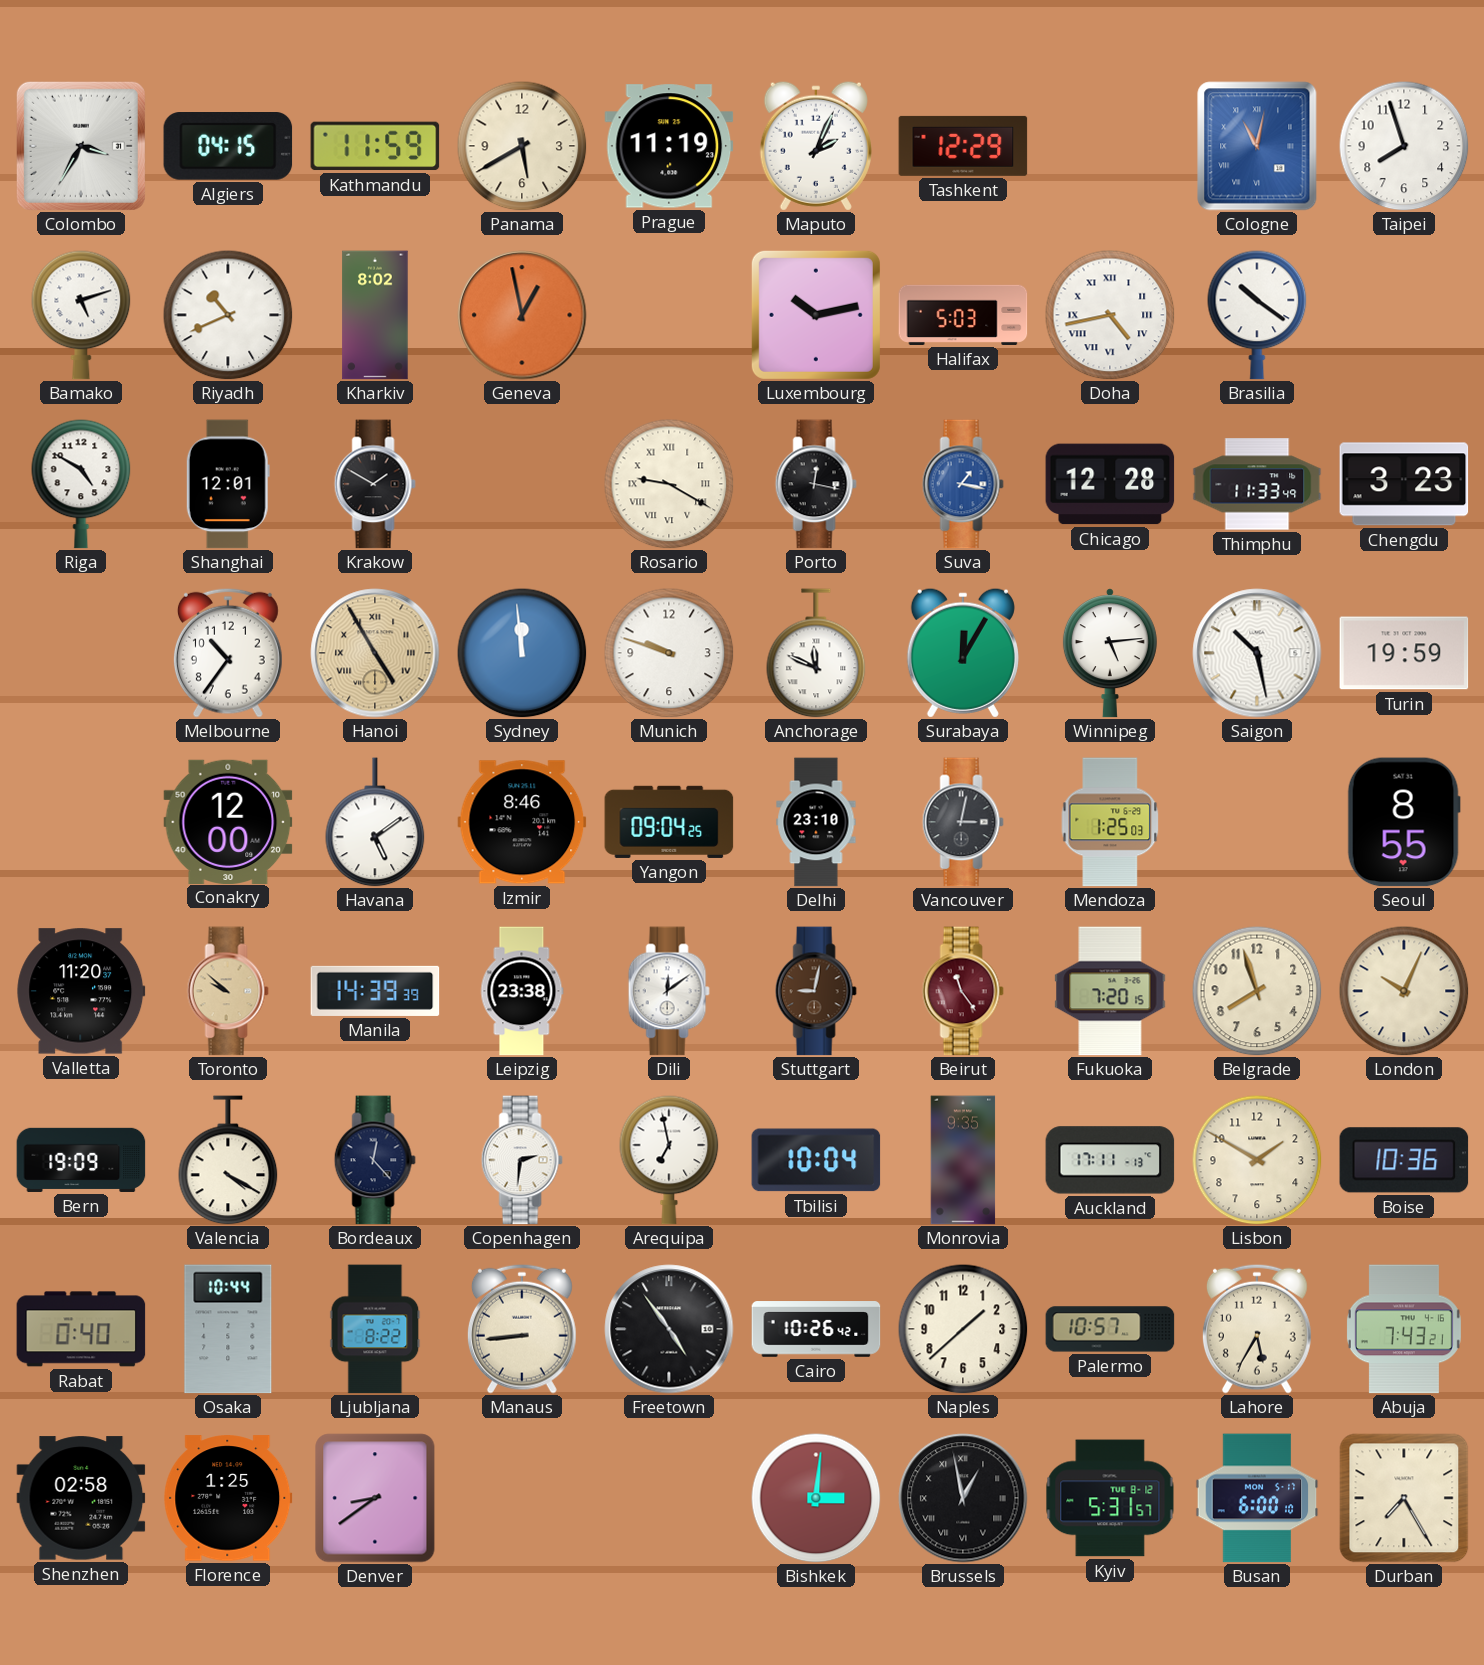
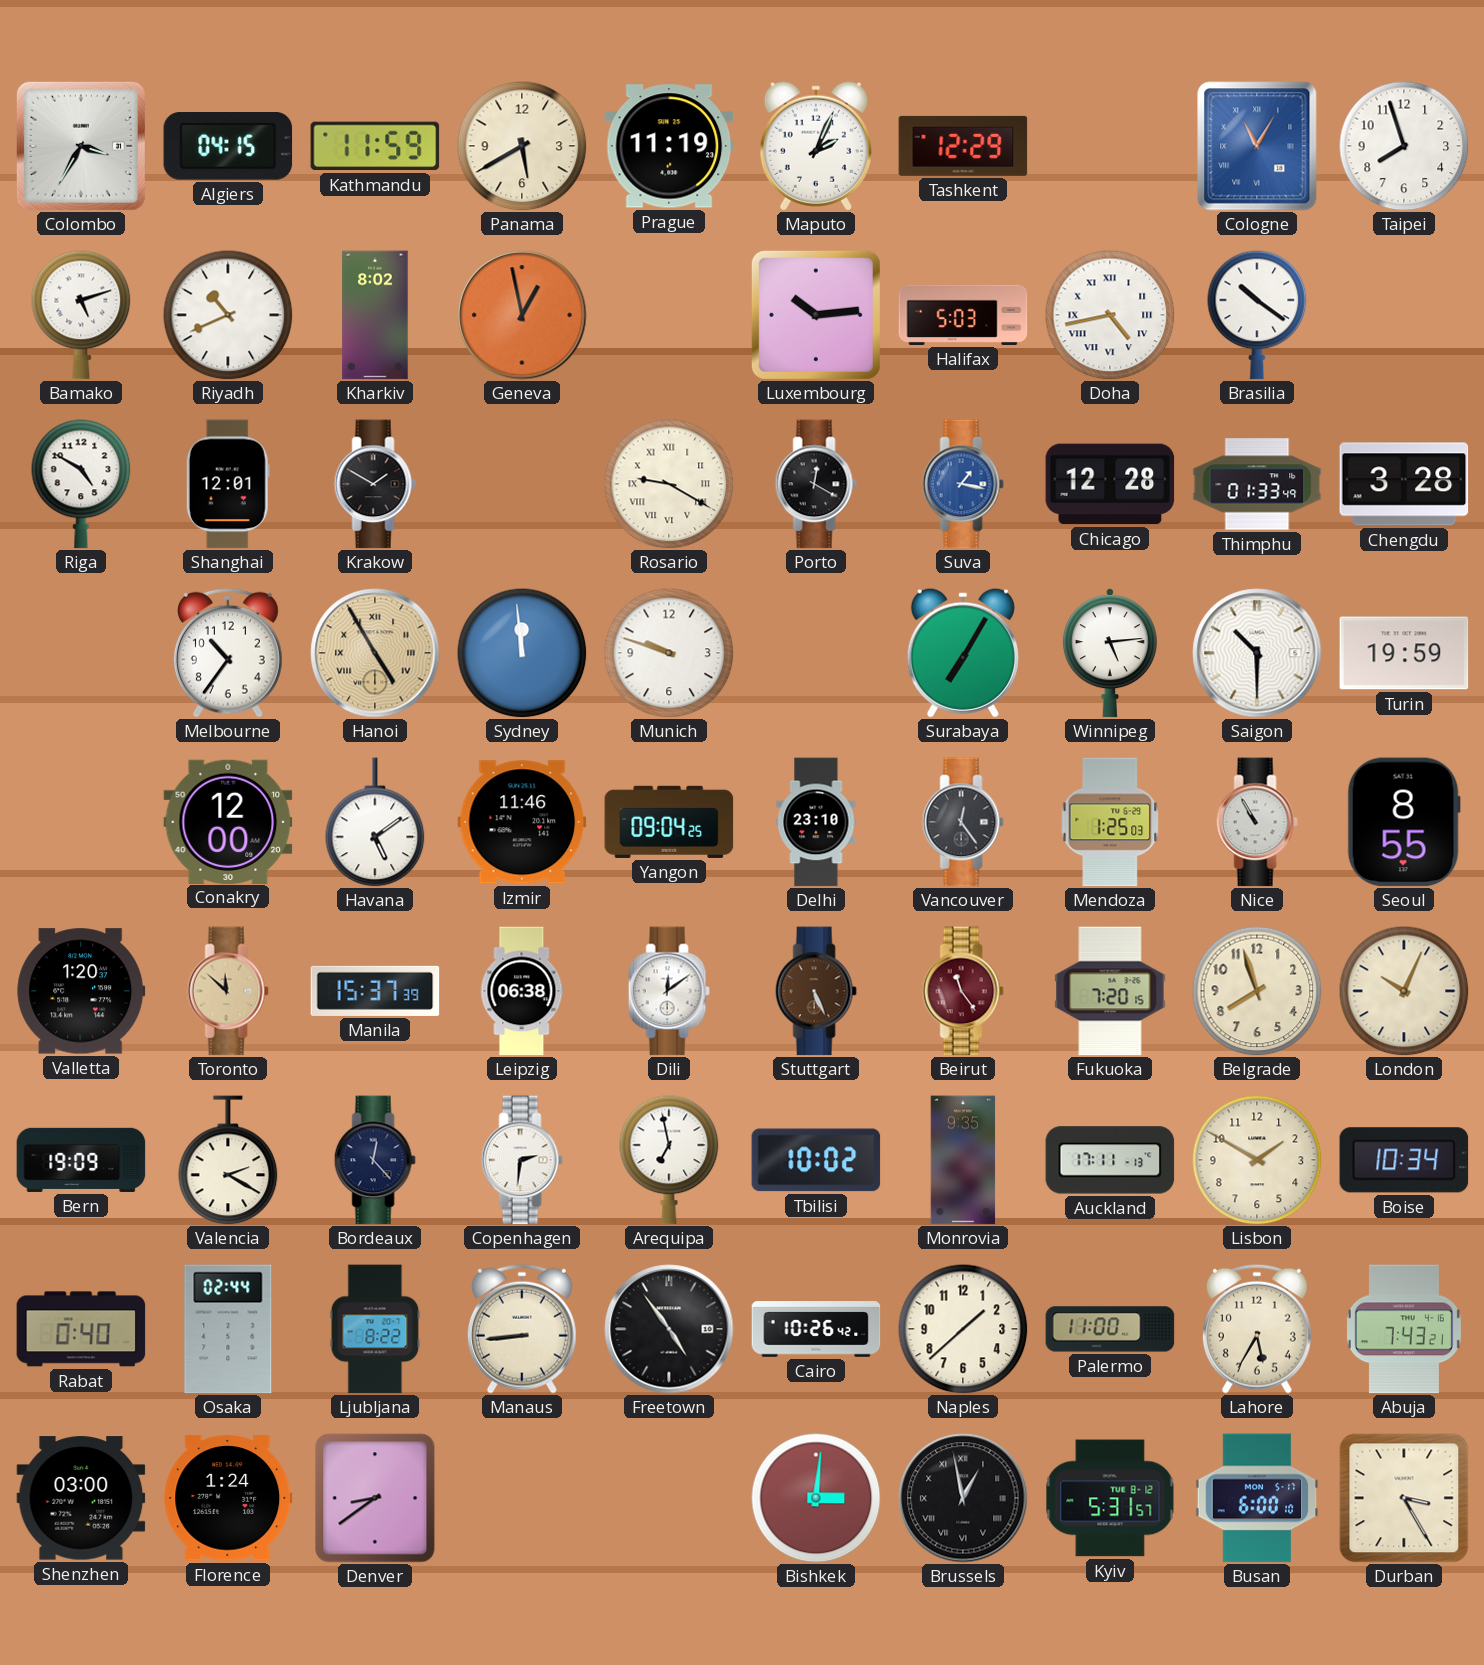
Cologne: 11:02 -> 11:05 (1257, 146)
Luxembourg: 10:13 -> 10:14 (816, 315)
Porto: 12:17 -> 12:20 (816, 484)
Thimphu: 11:33 -> 01:33 (1257, 484)
Chengdu: 3:23 -> 3:28 (1404, 484)
Anchorage: 11:49 -> none (816, 653)
Surabaya: 12:05 -> 7:05 (963, 653)
Saigon: 10:28 -> 10:30 (1257, 653)
Izmir: 8:46 -> 11:46 (522, 822)
Vancouver: 3:02 -> 12:24 (963, 822)
Nice: none -> 10:55 (1257, 822)
Valletta: 11:20 -> 1:20 (81, 991)
Toronto: 9:52 -> 11:52 (228, 991)
Manila: 14:39 -> 15:37 (375, 991)
Leipzig: 23:38 -> 06:38 (522, 991)
Stuttgart: 9:02 -> 5:26 (816, 991)
Valencia: 4:20 -> 2:20 (228, 1160)
Tbilisi: 10:04 -> 10:02 (816, 1160)
Boise: 10:36 -> 10:34 (1404, 1160)
Osaka: 10:44 -> 02:44 (228, 1329)
Palermo: 10:57 -> 11:00 (1110, 1329)
Shenzhen: 02:58 -> 03:00 (81, 1498)
Florence: 1:25 -> 1:24 (228, 1498)
Durban: 7:25 -> 3:25 (1404, 1498)
